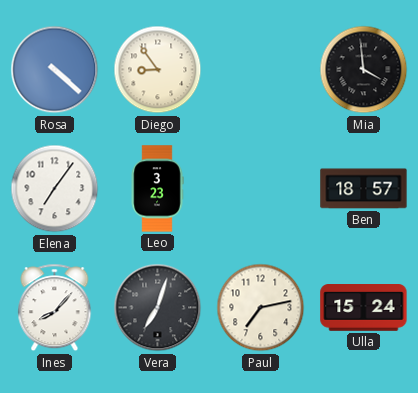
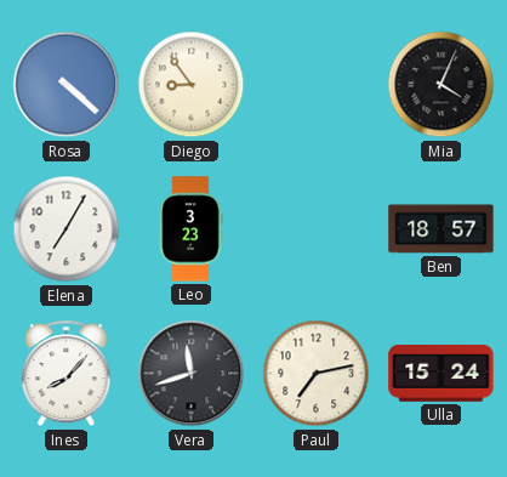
Mia: 3:59 -> 4:04 (442, 85)
Elena: 7:06 -> 7:05 (67, 229)
Vera: 7:03 -> 11:42 (192, 374)
